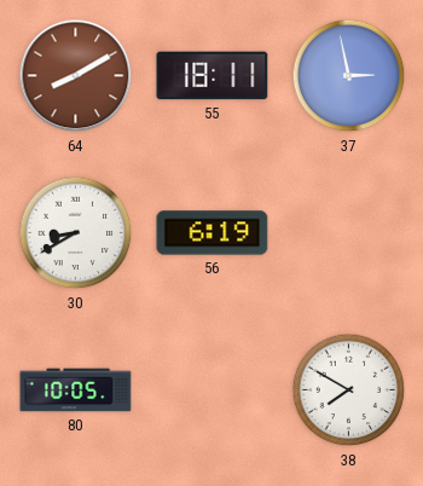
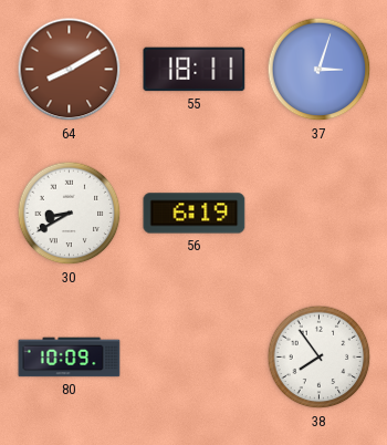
37: 2:58 -> 3:03 (320, 70)
80: 10:05 -> 10:09 (70, 358)
38: 7:50 -> 7:54 (320, 358)
